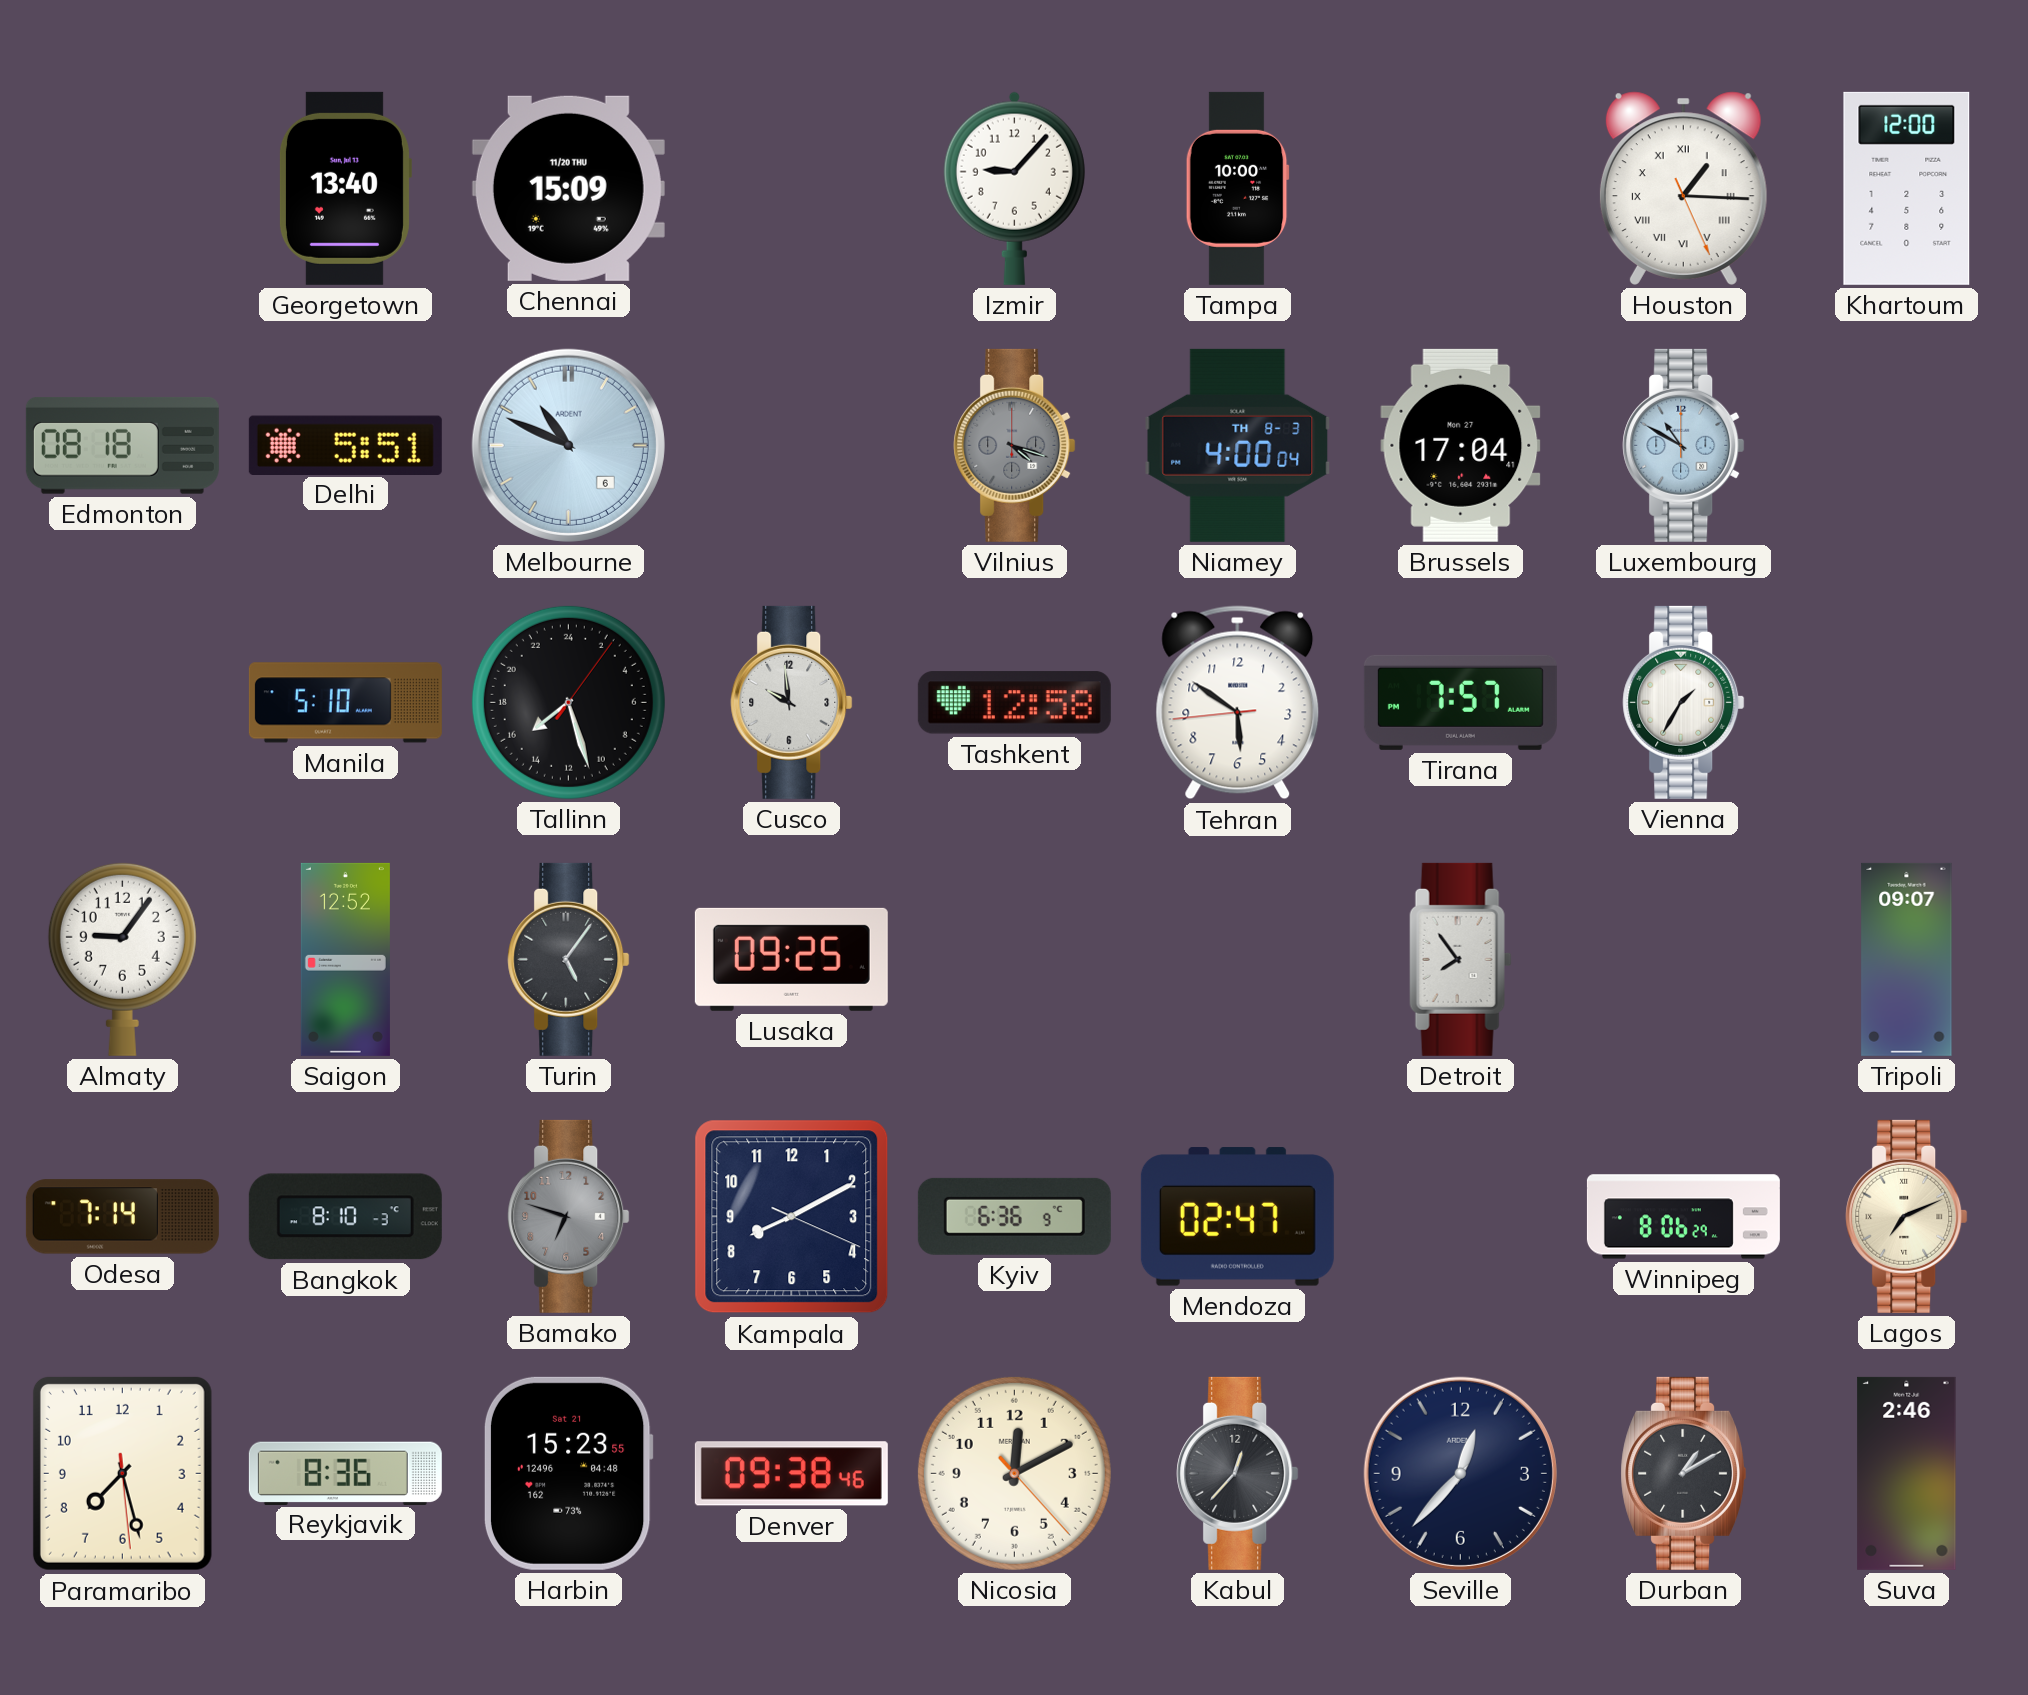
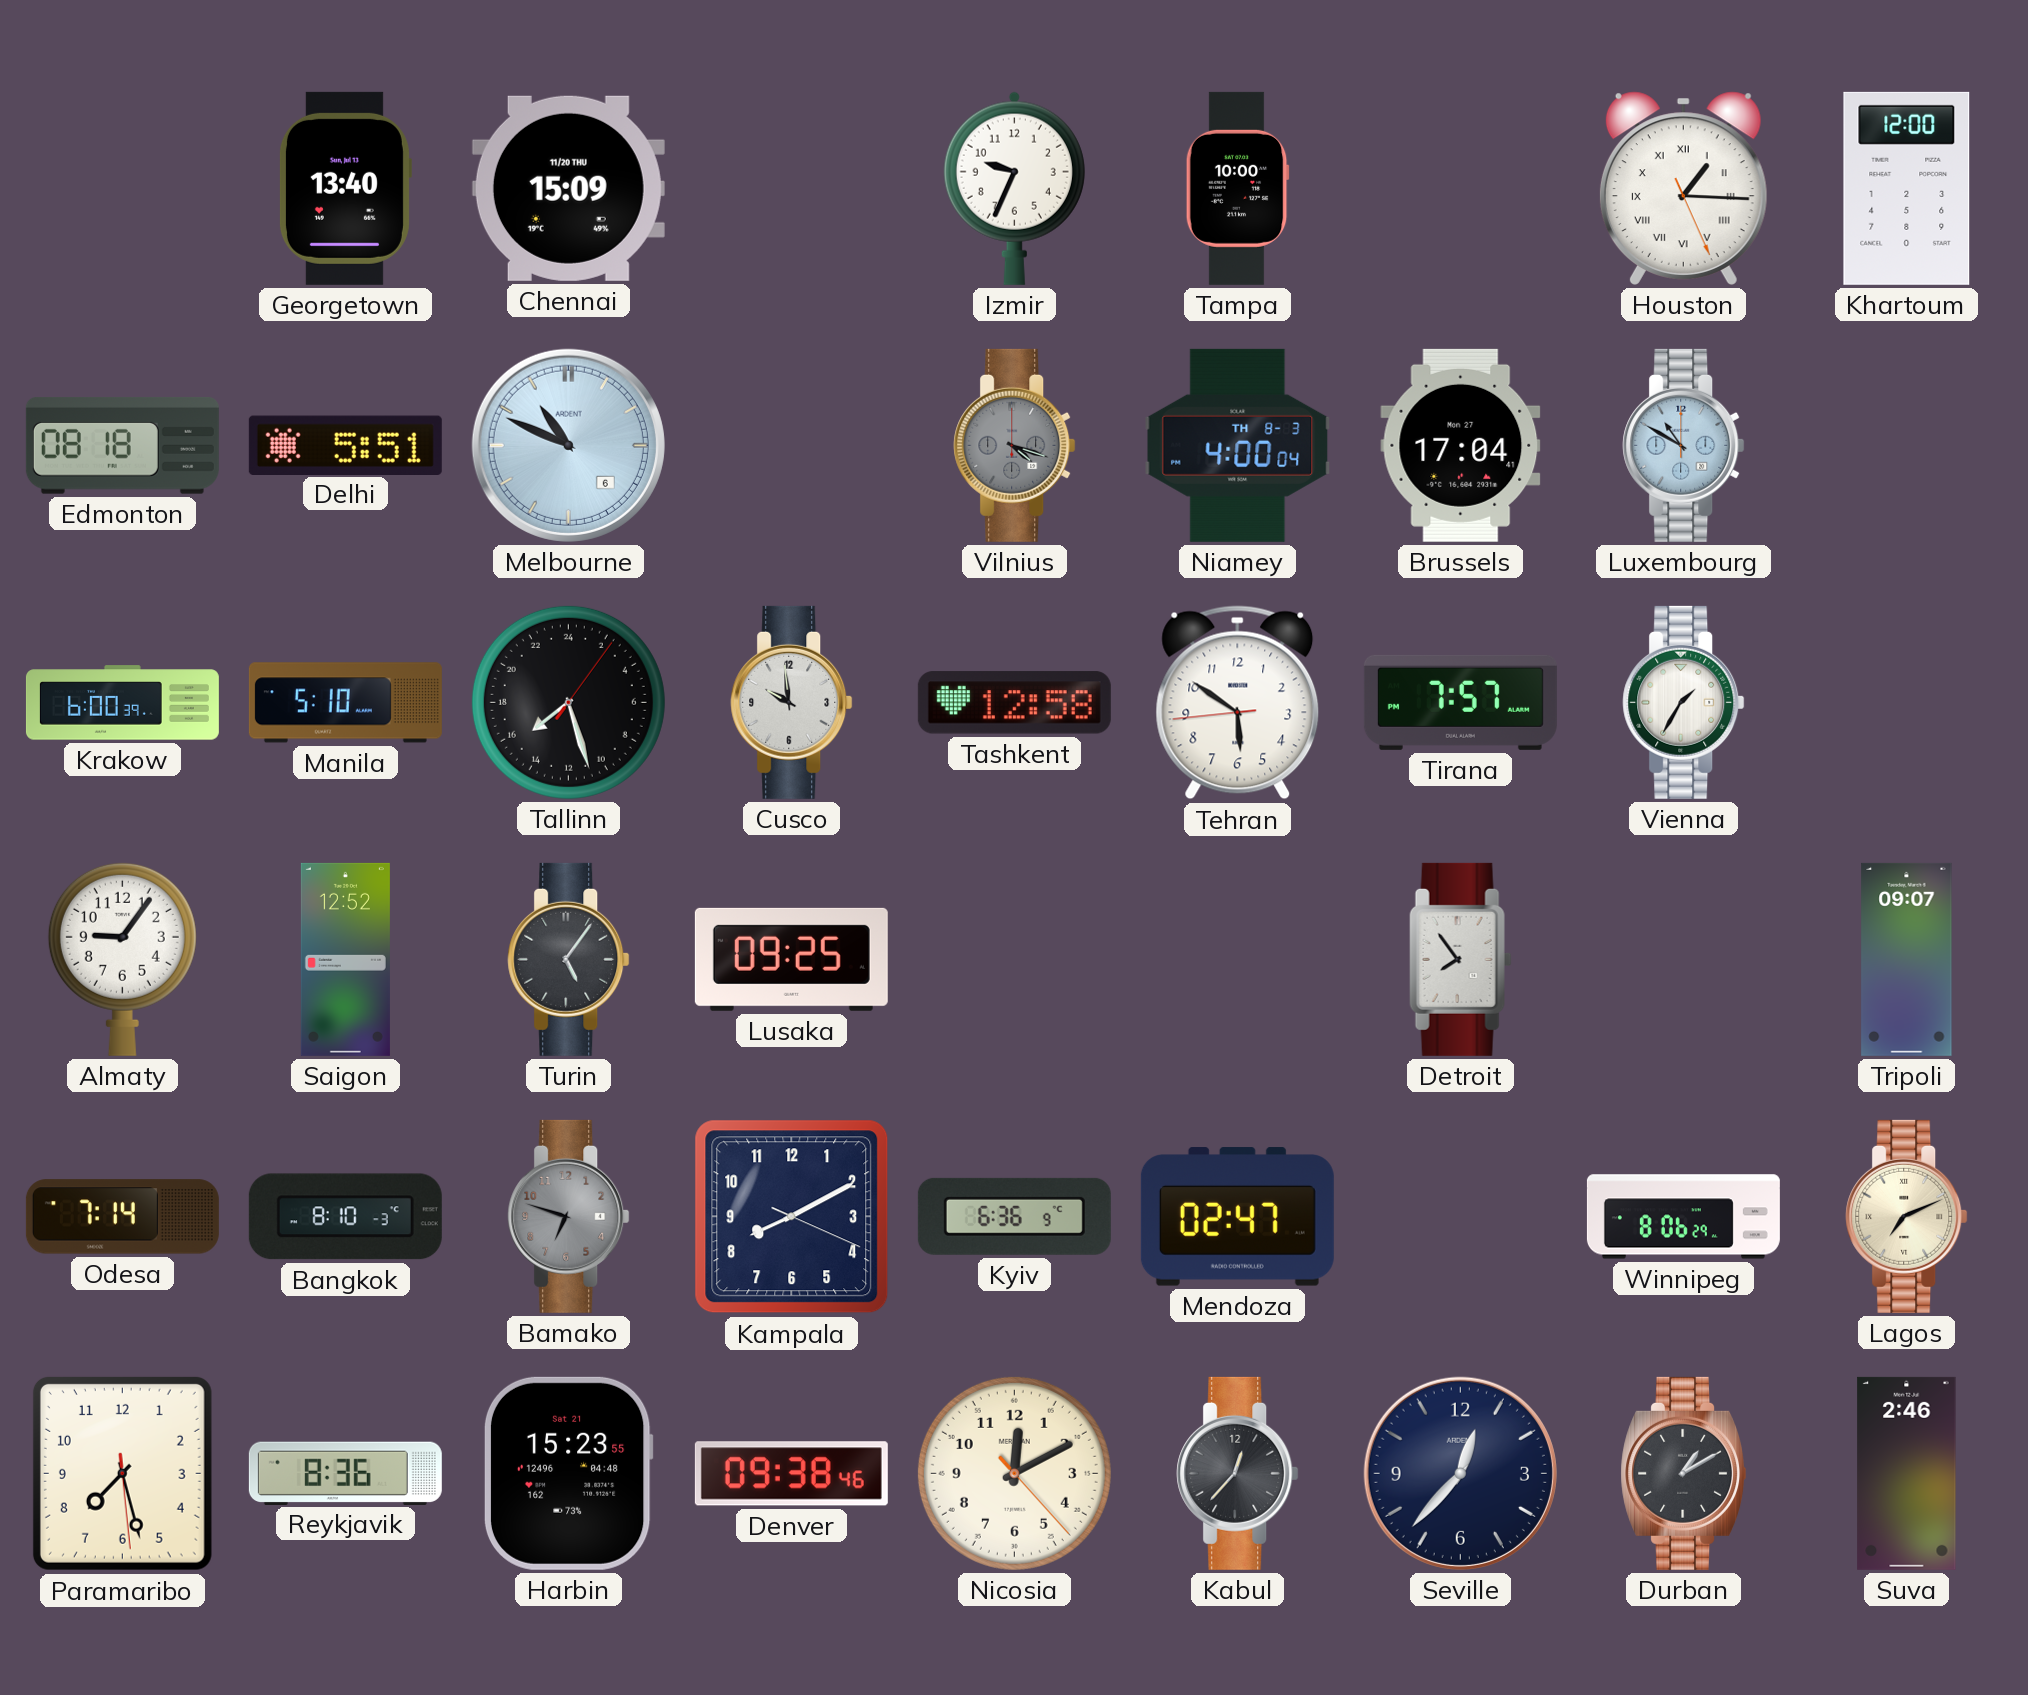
Izmir: 9:07 -> 9:34 (1014, 188)
Krakow: none -> 6:00 (122, 703)
